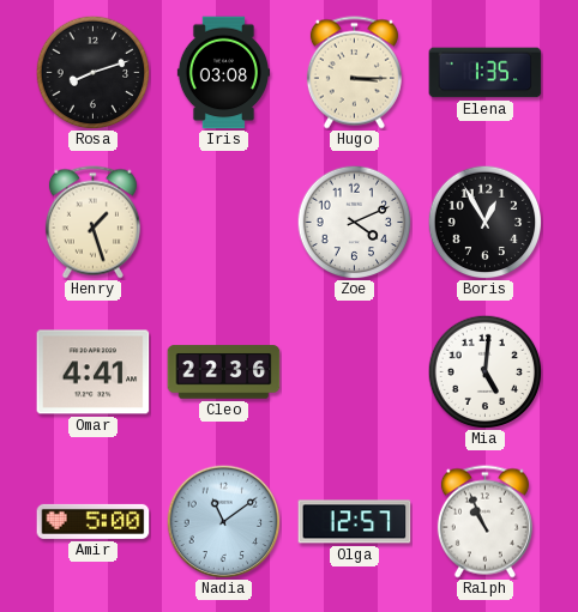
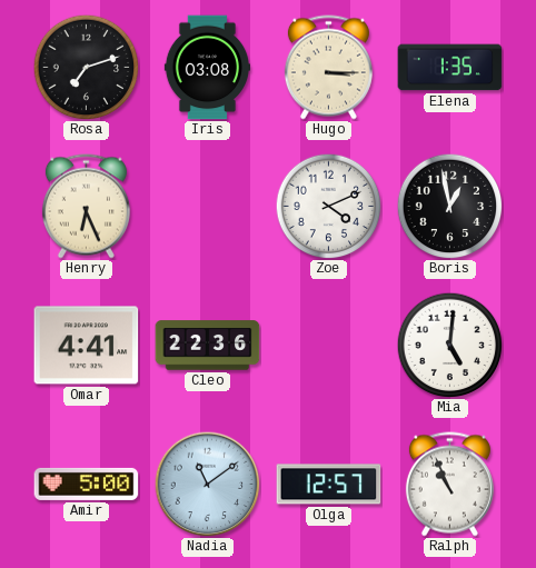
Rosa: 8:12 -> 7:12 (86, 67)
Henry: 1:27 -> 6:26 (86, 207)
Boris: 12:55 -> 12:58 (449, 206)
